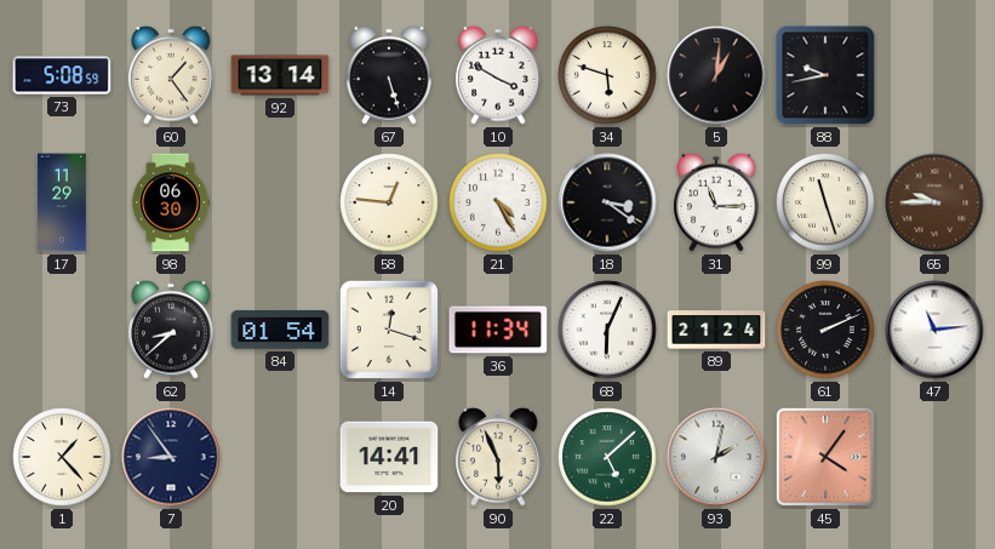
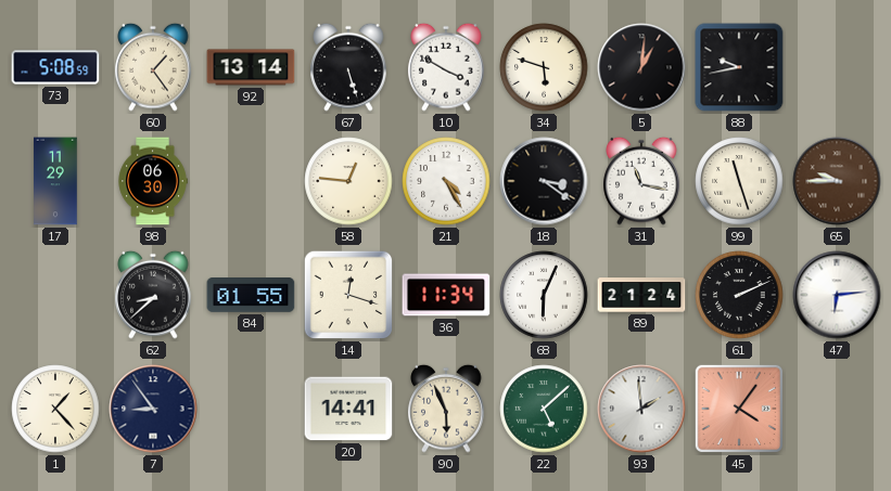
31: 11:15 -> 11:17 (641, 181)
84: 01:54 -> 01:55 (251, 295)
47: 11:14 -> 6:14 (837, 295)
93: 2:02 -> 1:59 (641, 409)
